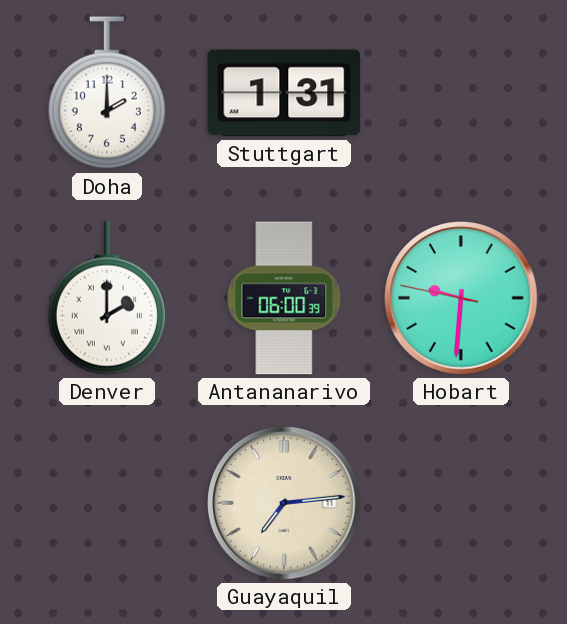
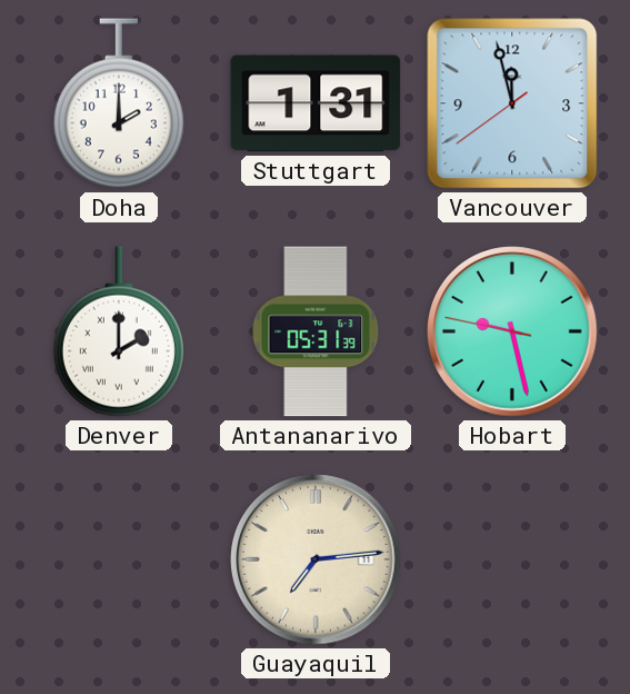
Vancouver: none -> 11:57 (512, 103)
Antananarivo: 06:00 -> 05:31 (316, 331)
Hobart: 9:30 -> 9:27 (512, 331)
